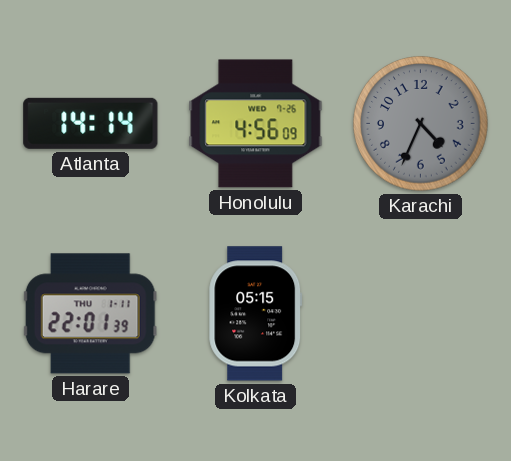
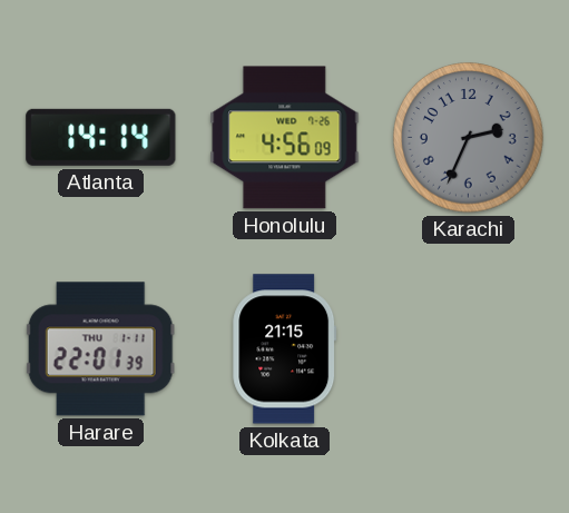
Karachi: 4:34 -> 2:34 (469, 138)
Kolkata: 05:15 -> 21:15 (285, 349)
